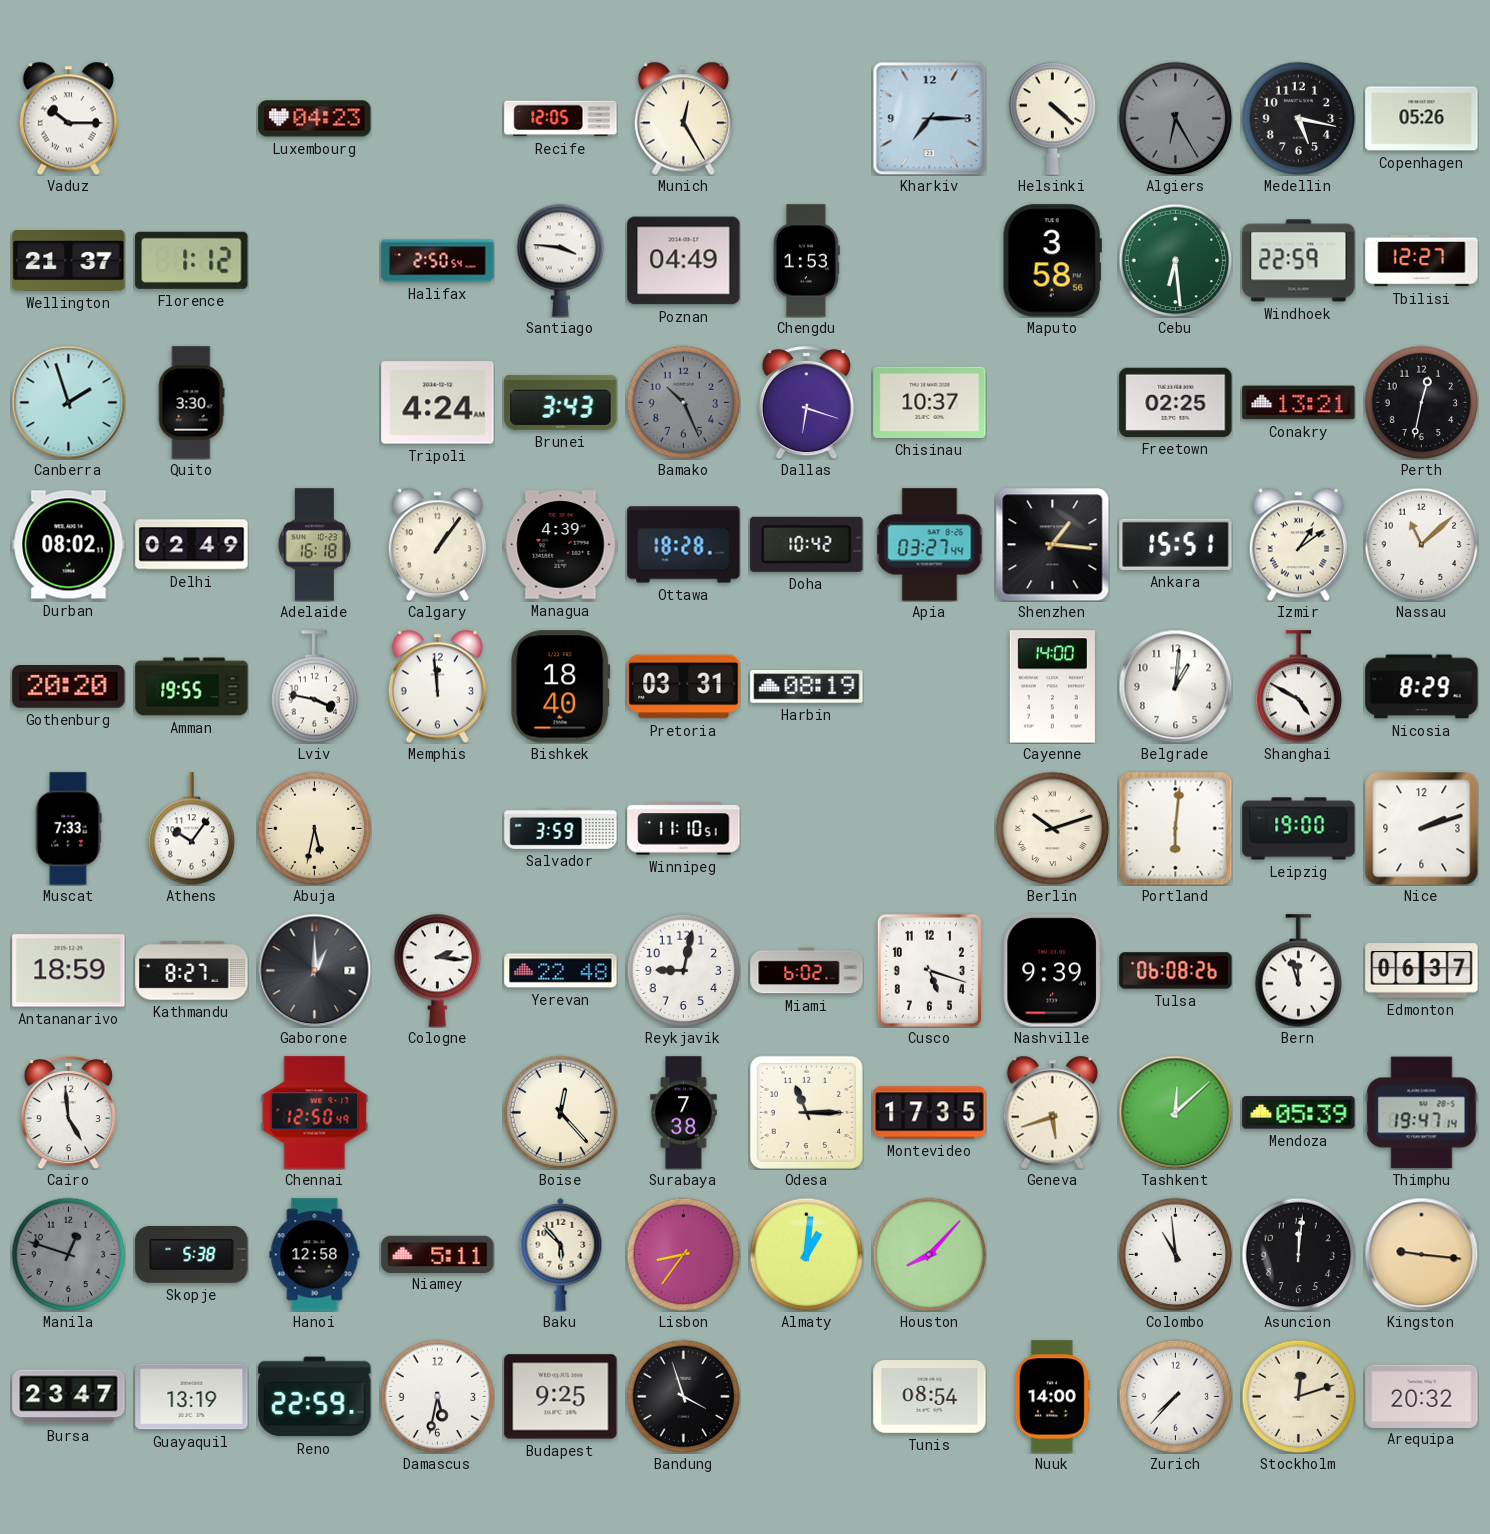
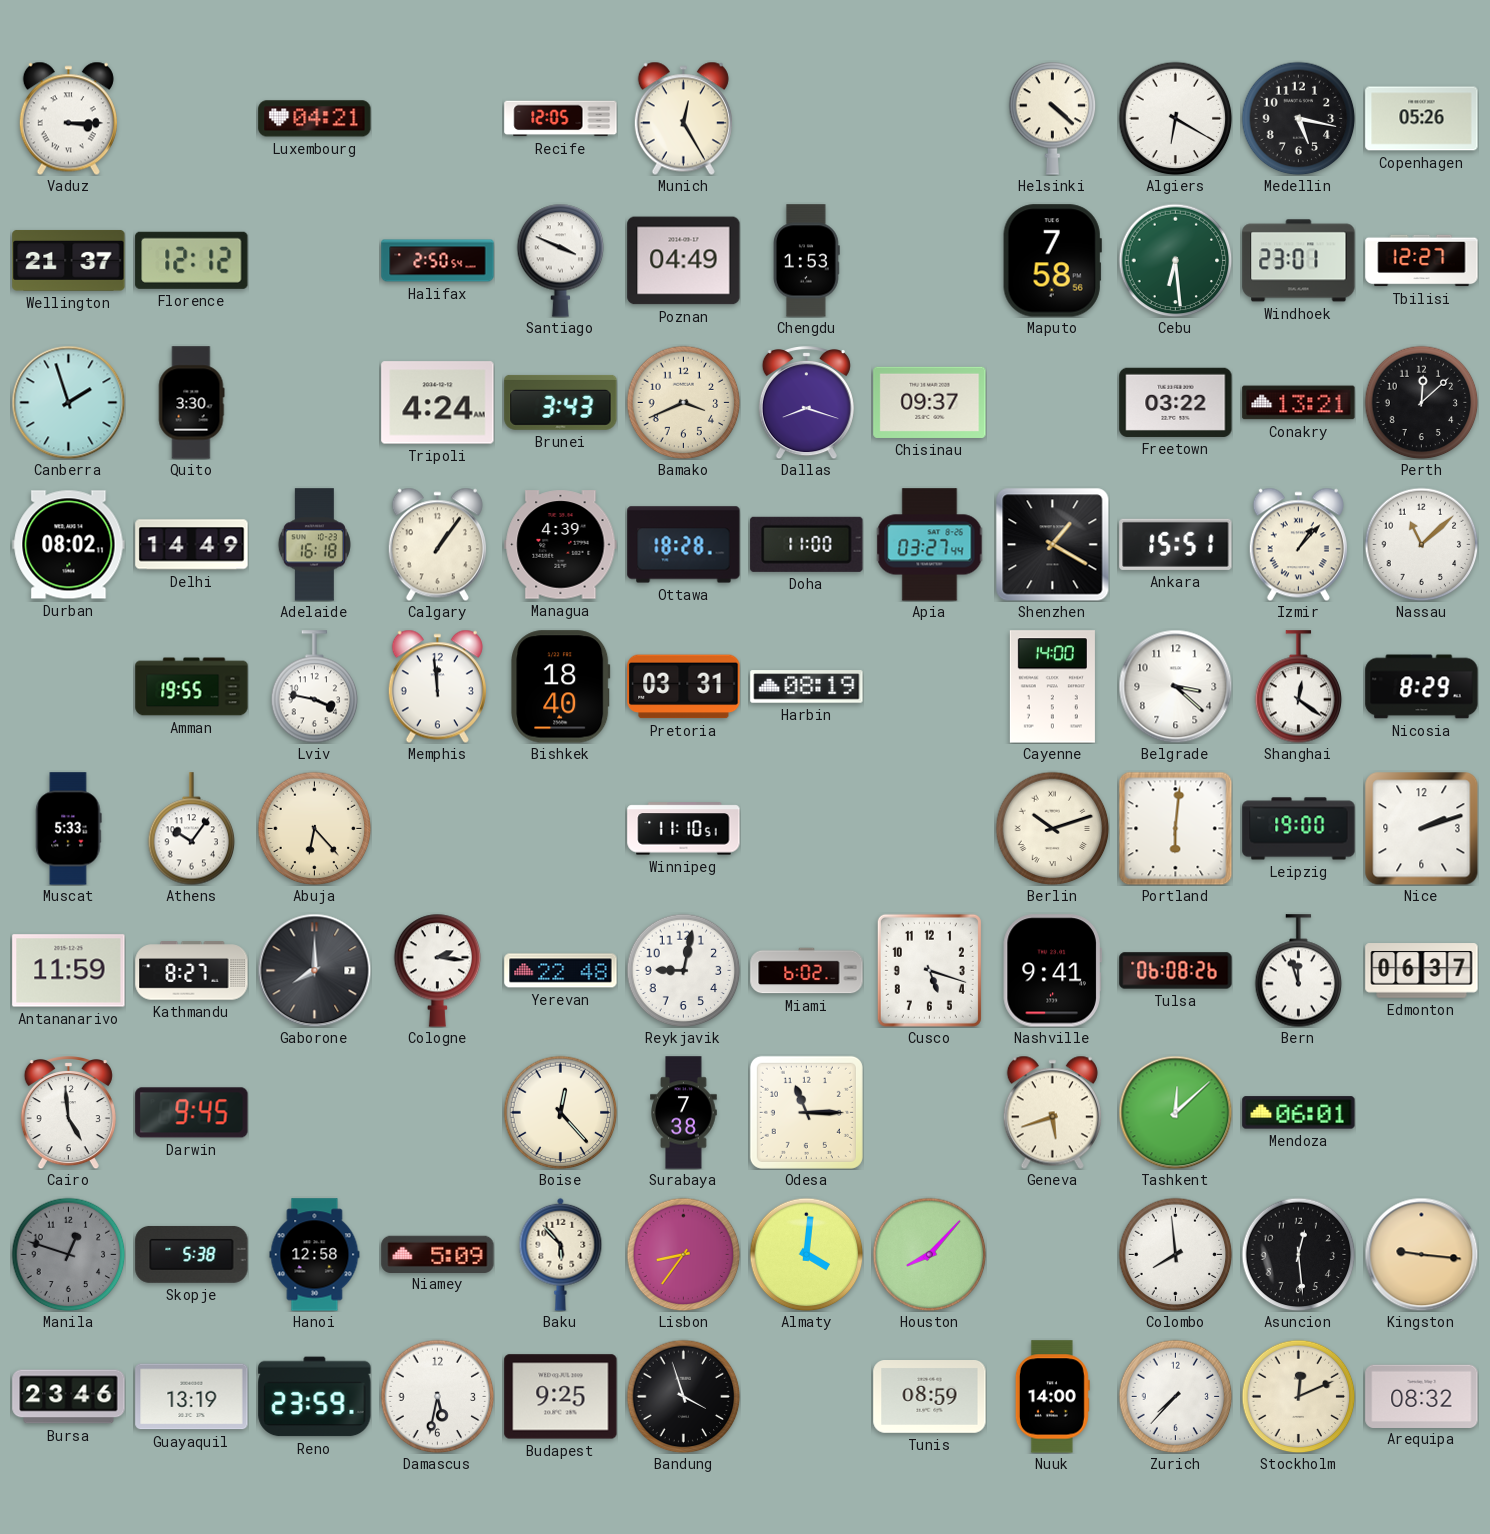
Vaduz: 10:15 -> 3:15 (68, 118)
Luxembourg: 04:23 -> 04:21 (315, 119)
Kharkiv: 7:15 -> none (929, 118)
Algiers: 6:25 -> 6:20 (1175, 118)
Algiers dial: grey -> white (1175, 118)
Florence: 1:12 -> 12:12 (192, 260)
Santiago: 3:46 -> 3:49 (561, 260)
Maputo: 3:58 -> 7:58 (1052, 261)
Windhoek: 22:59 -> 23:01 (1299, 261)
Bamako: 10:26 -> 3:41 (683, 402)
Bamako dial: grey -> cream (683, 402)
Dallas: 6:18 -> 8:18 (806, 403)
Chisinau: 10:37 -> 09:37 (930, 402)
Freetown: 02:25 -> 03:22 (1176, 402)
Perth: 12:32 -> 12:08 (1421, 402)
Delhi: 02:49 -> 14:49 (192, 545)
Doha: 10:42 -> 11:00 (807, 544)
Shenzhen: 1:16 -> 1:20 (1052, 544)
Izmir: 1:09 -> 1:07 (1298, 544)
Gothenburg: 20:20 -> none (69, 687)
Belgrade: 1:01 -> 3:22 (1175, 686)
Shanghai: 4:50 -> 12:21 (1299, 687)
Muscat: 7:33 -> 5:33 (69, 829)
Abuja: 5:32 -> 6:23 (314, 828)
Salvador: 3:59 -> none (561, 829)
Antananarivo: 18:59 -> 11:59 (69, 971)
Gaborone: 1:00 -> 8:00 (314, 970)
Nashville: 9:39 -> 9:41 (1052, 971)
Darwin: none -> 9:45 (192, 1113)
Chennai: 12:50 -> none (315, 1113)
Montevideo: 17:35 -> none (930, 1113)
Mendoza: 05:39 -> 06:01 (1299, 1113)
Thimphu: 19:47 -> none (1422, 1113)
Niamey: 5:11 -> 5:09 (438, 1254)
Almaty: 1:01 -> 4:01 (806, 1254)
Colombo: 10:59 -> 7:59 (1175, 1254)
Asuncion: 12:01 -> 12:29 (1298, 1254)
Bursa: 23:47 -> 23:46 (69, 1397)
Reno: 22:59 -> 23:59 (315, 1397)
Tunis: 08:54 -> 08:59 (930, 1397)
Stockholm: 12:12 -> 12:11 (1298, 1396)
Arequipa: 20:32 -> 08:32 (1422, 1396)
